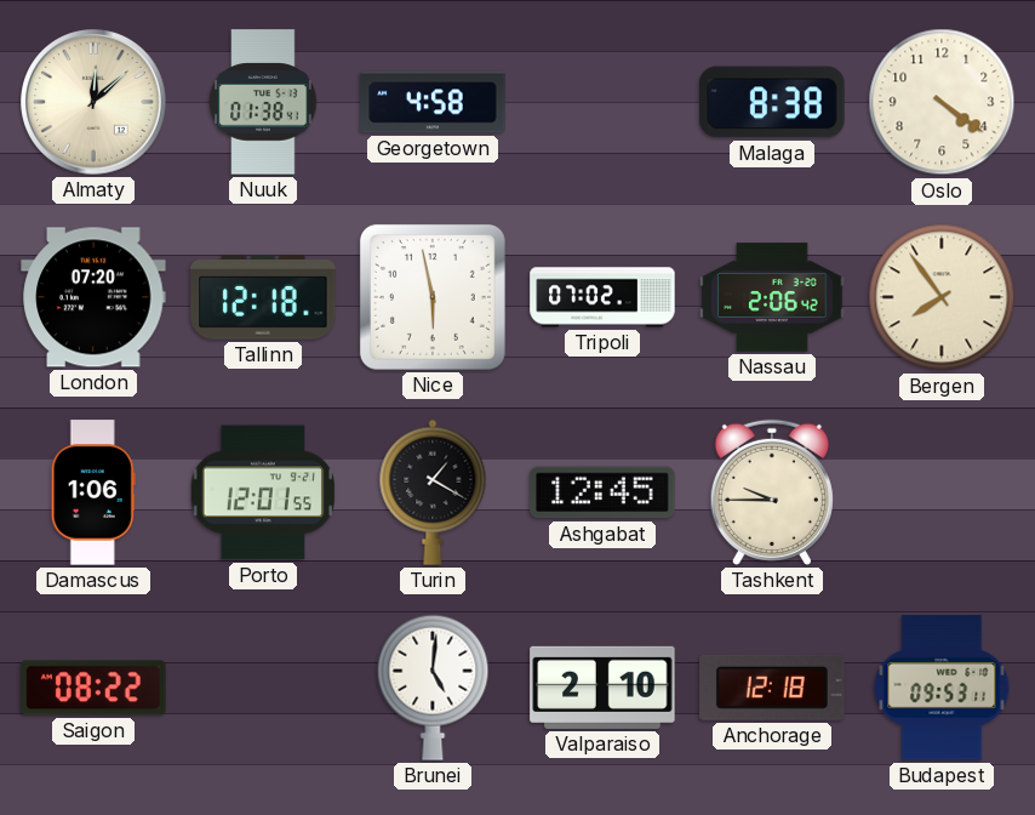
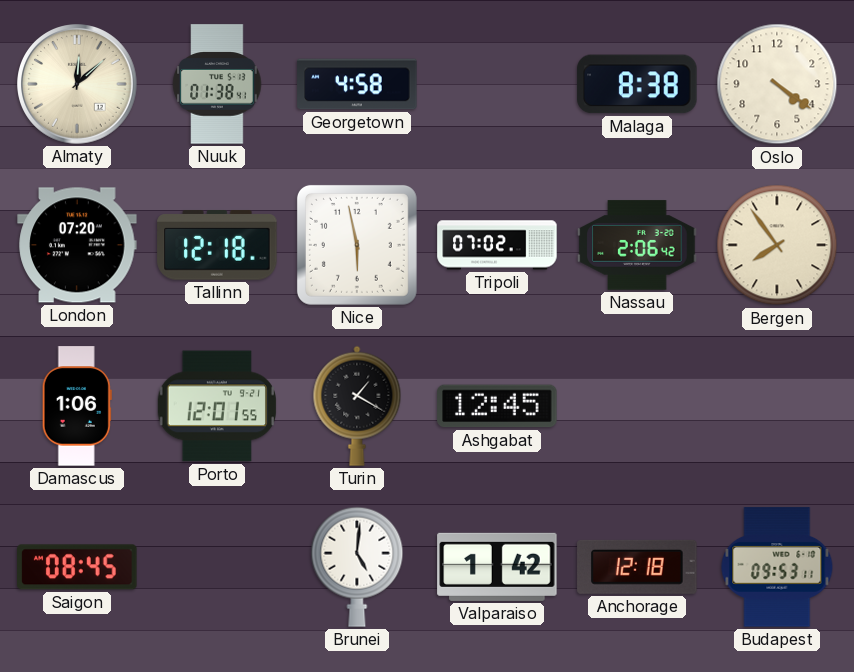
Tashkent: 9:45 -> none (772, 492)
Saigon: 08:22 -> 08:45 (77, 567)
Valparaiso: 2:10 -> 1:42 (497, 567)
